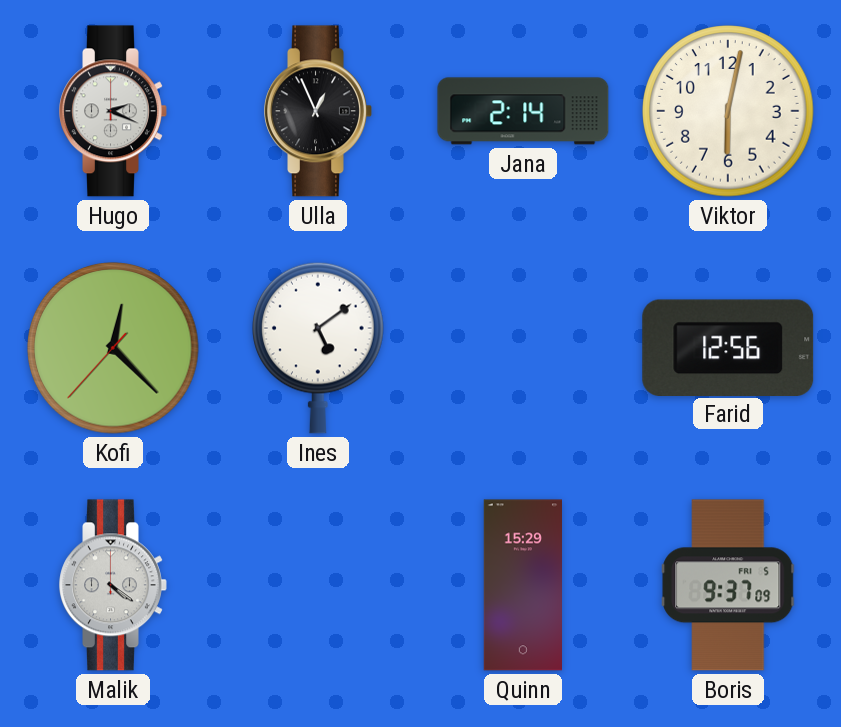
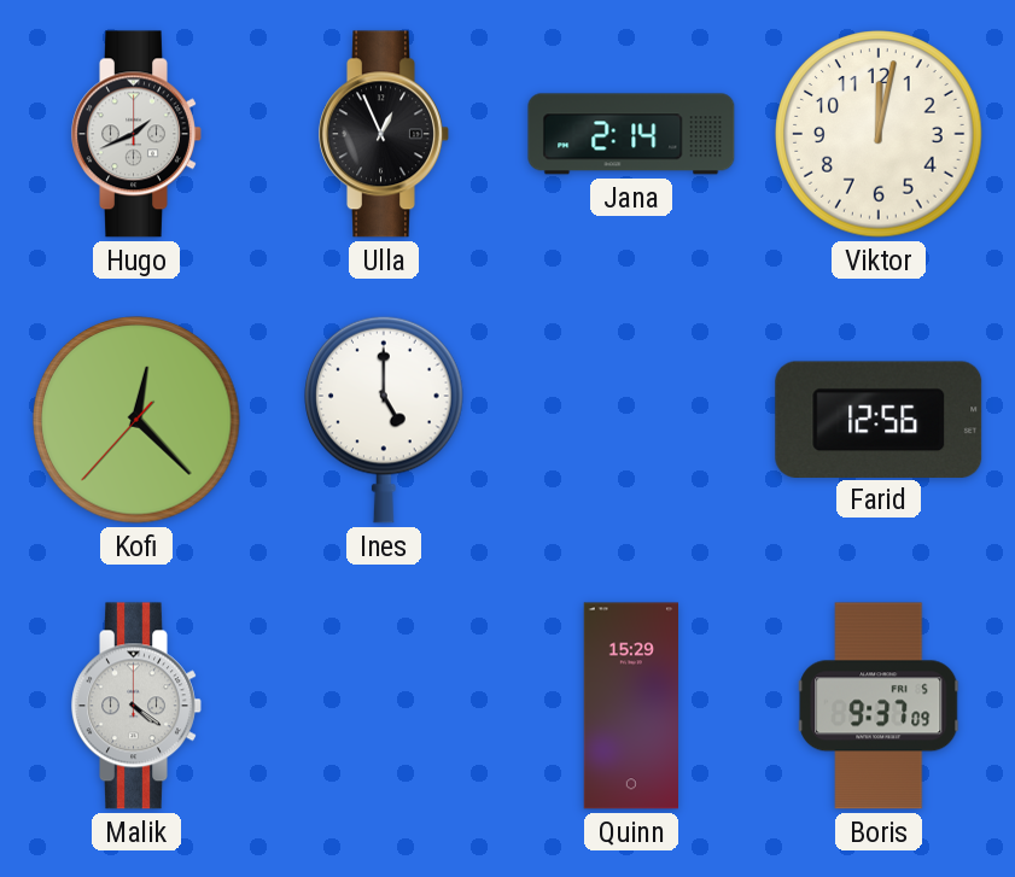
Hugo: 2:19 -> 1:41 (136, 134)
Viktor: 6:02 -> 12:02 (879, 134)
Ines: 5:09 -> 5:00 (385, 420)
